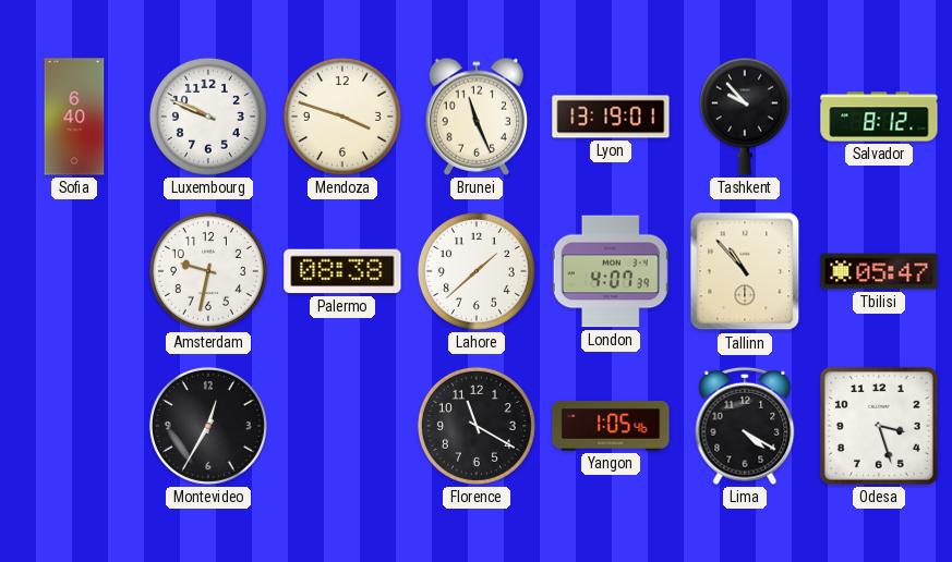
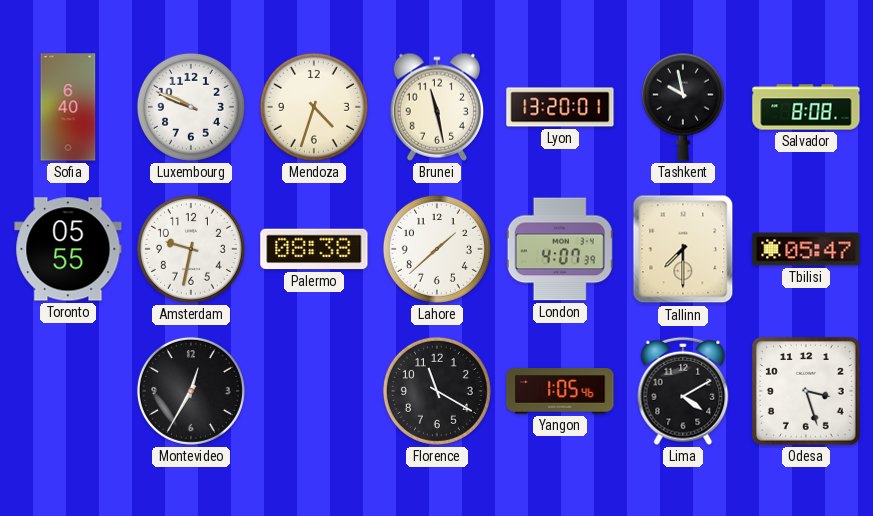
Mendoza: 3:48 -> 4:33 (314, 107)
Brunei: 11:26 -> 11:28 (437, 107)
Lyon: 13:19 -> 13:20 (560, 107)
Tashkent: 9:53 -> 9:58 (683, 107)
Salvador: 8:12 -> 8:08 (806, 107)
Toronto: none -> 05:55 (68, 249)
Tallinn: 10:53 -> 7:30 (683, 249)
Lima: 4:20 -> 4:10 (683, 391)
